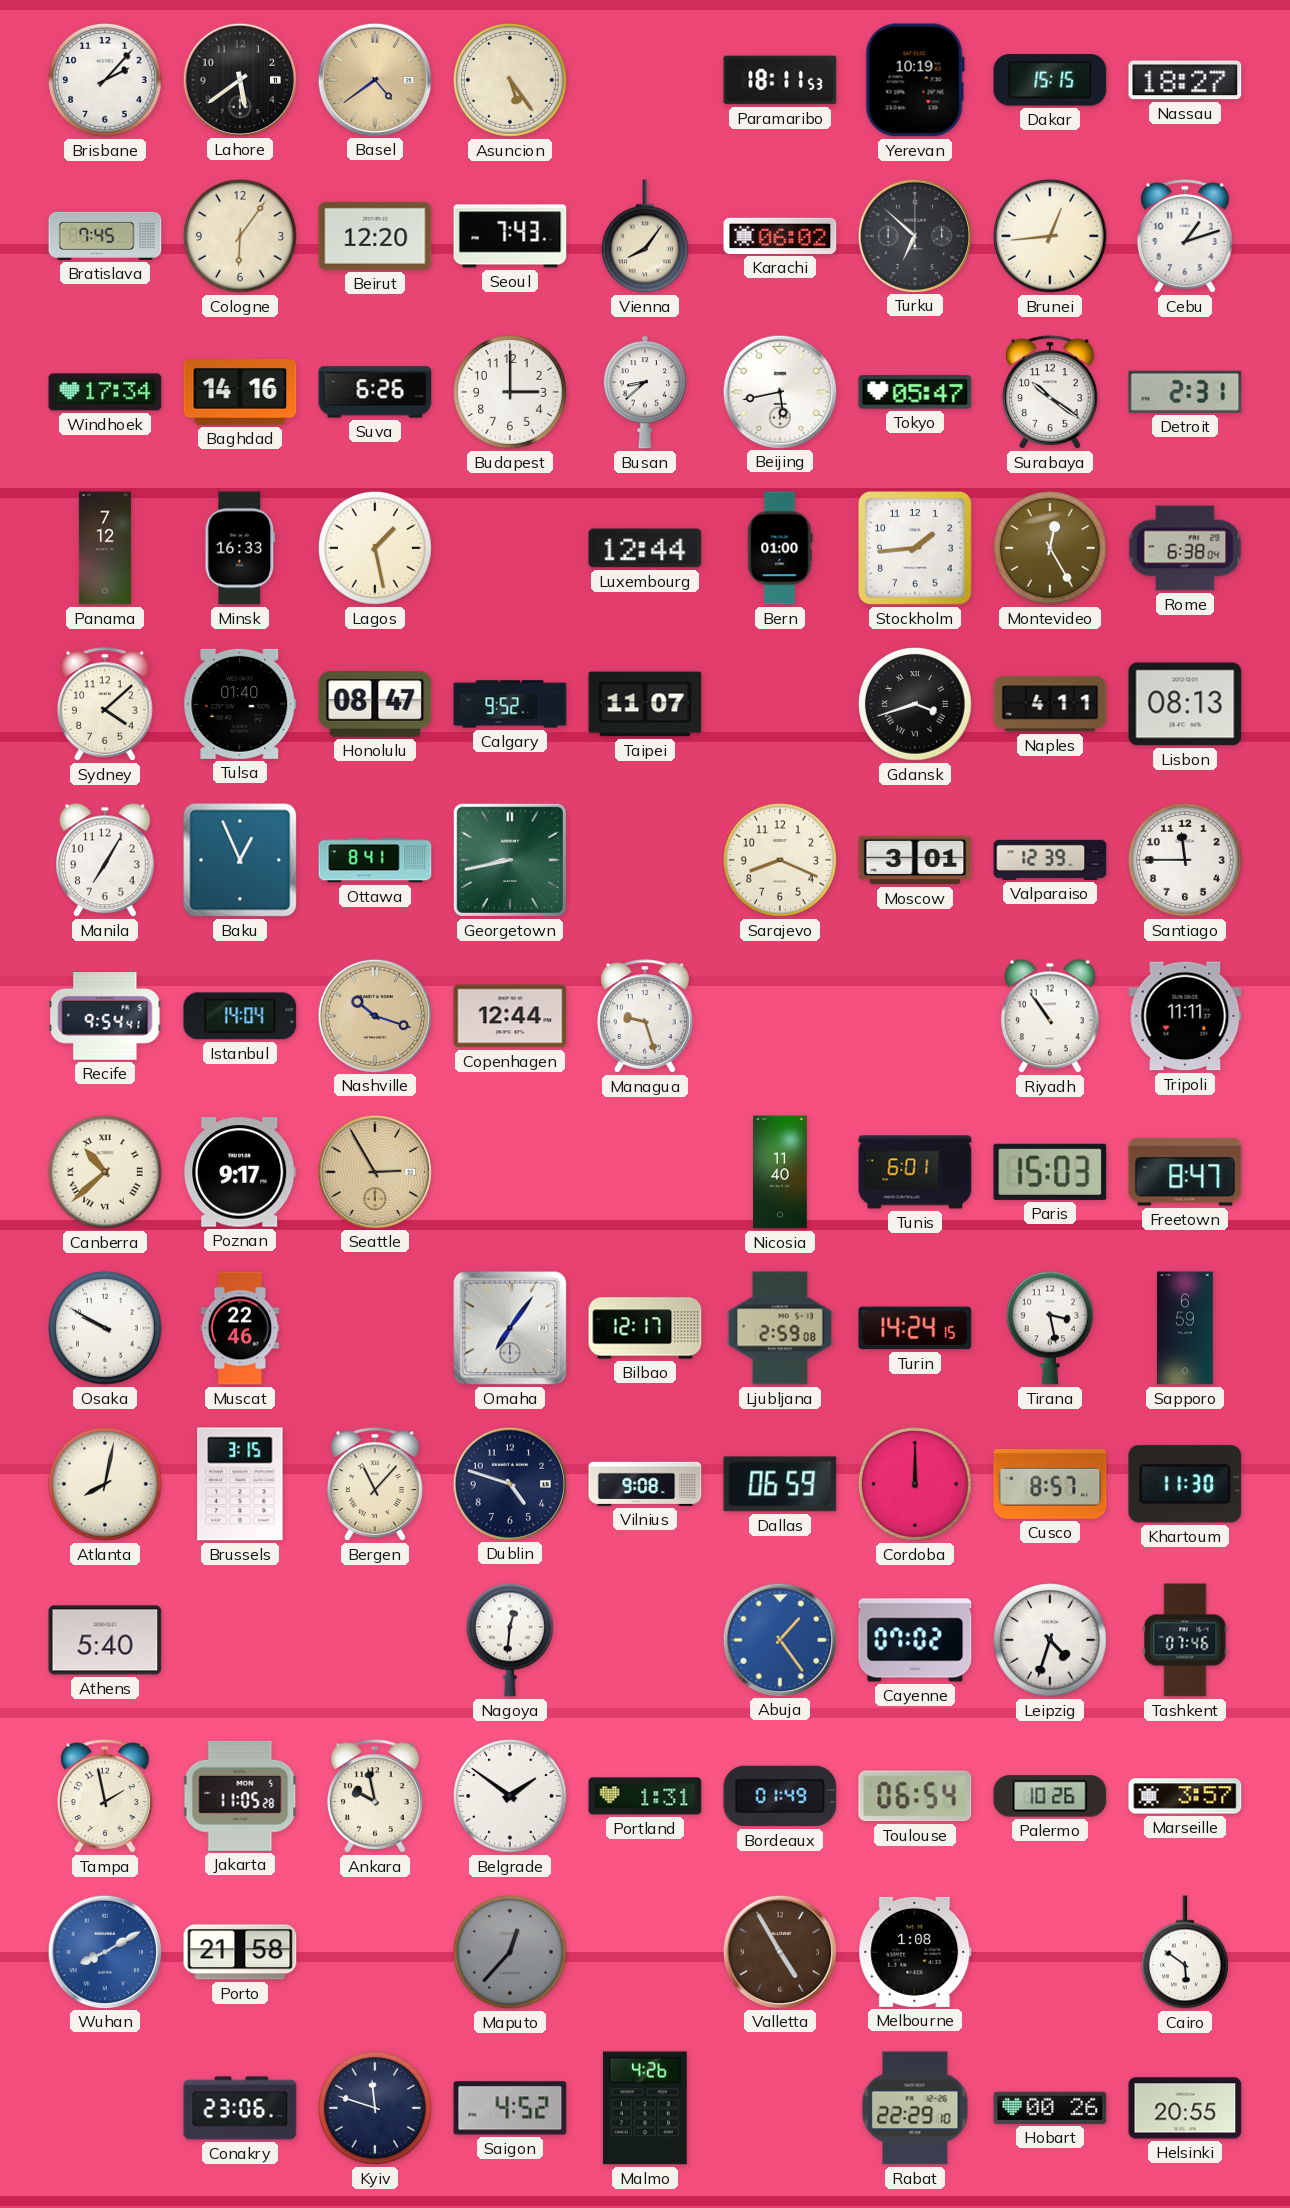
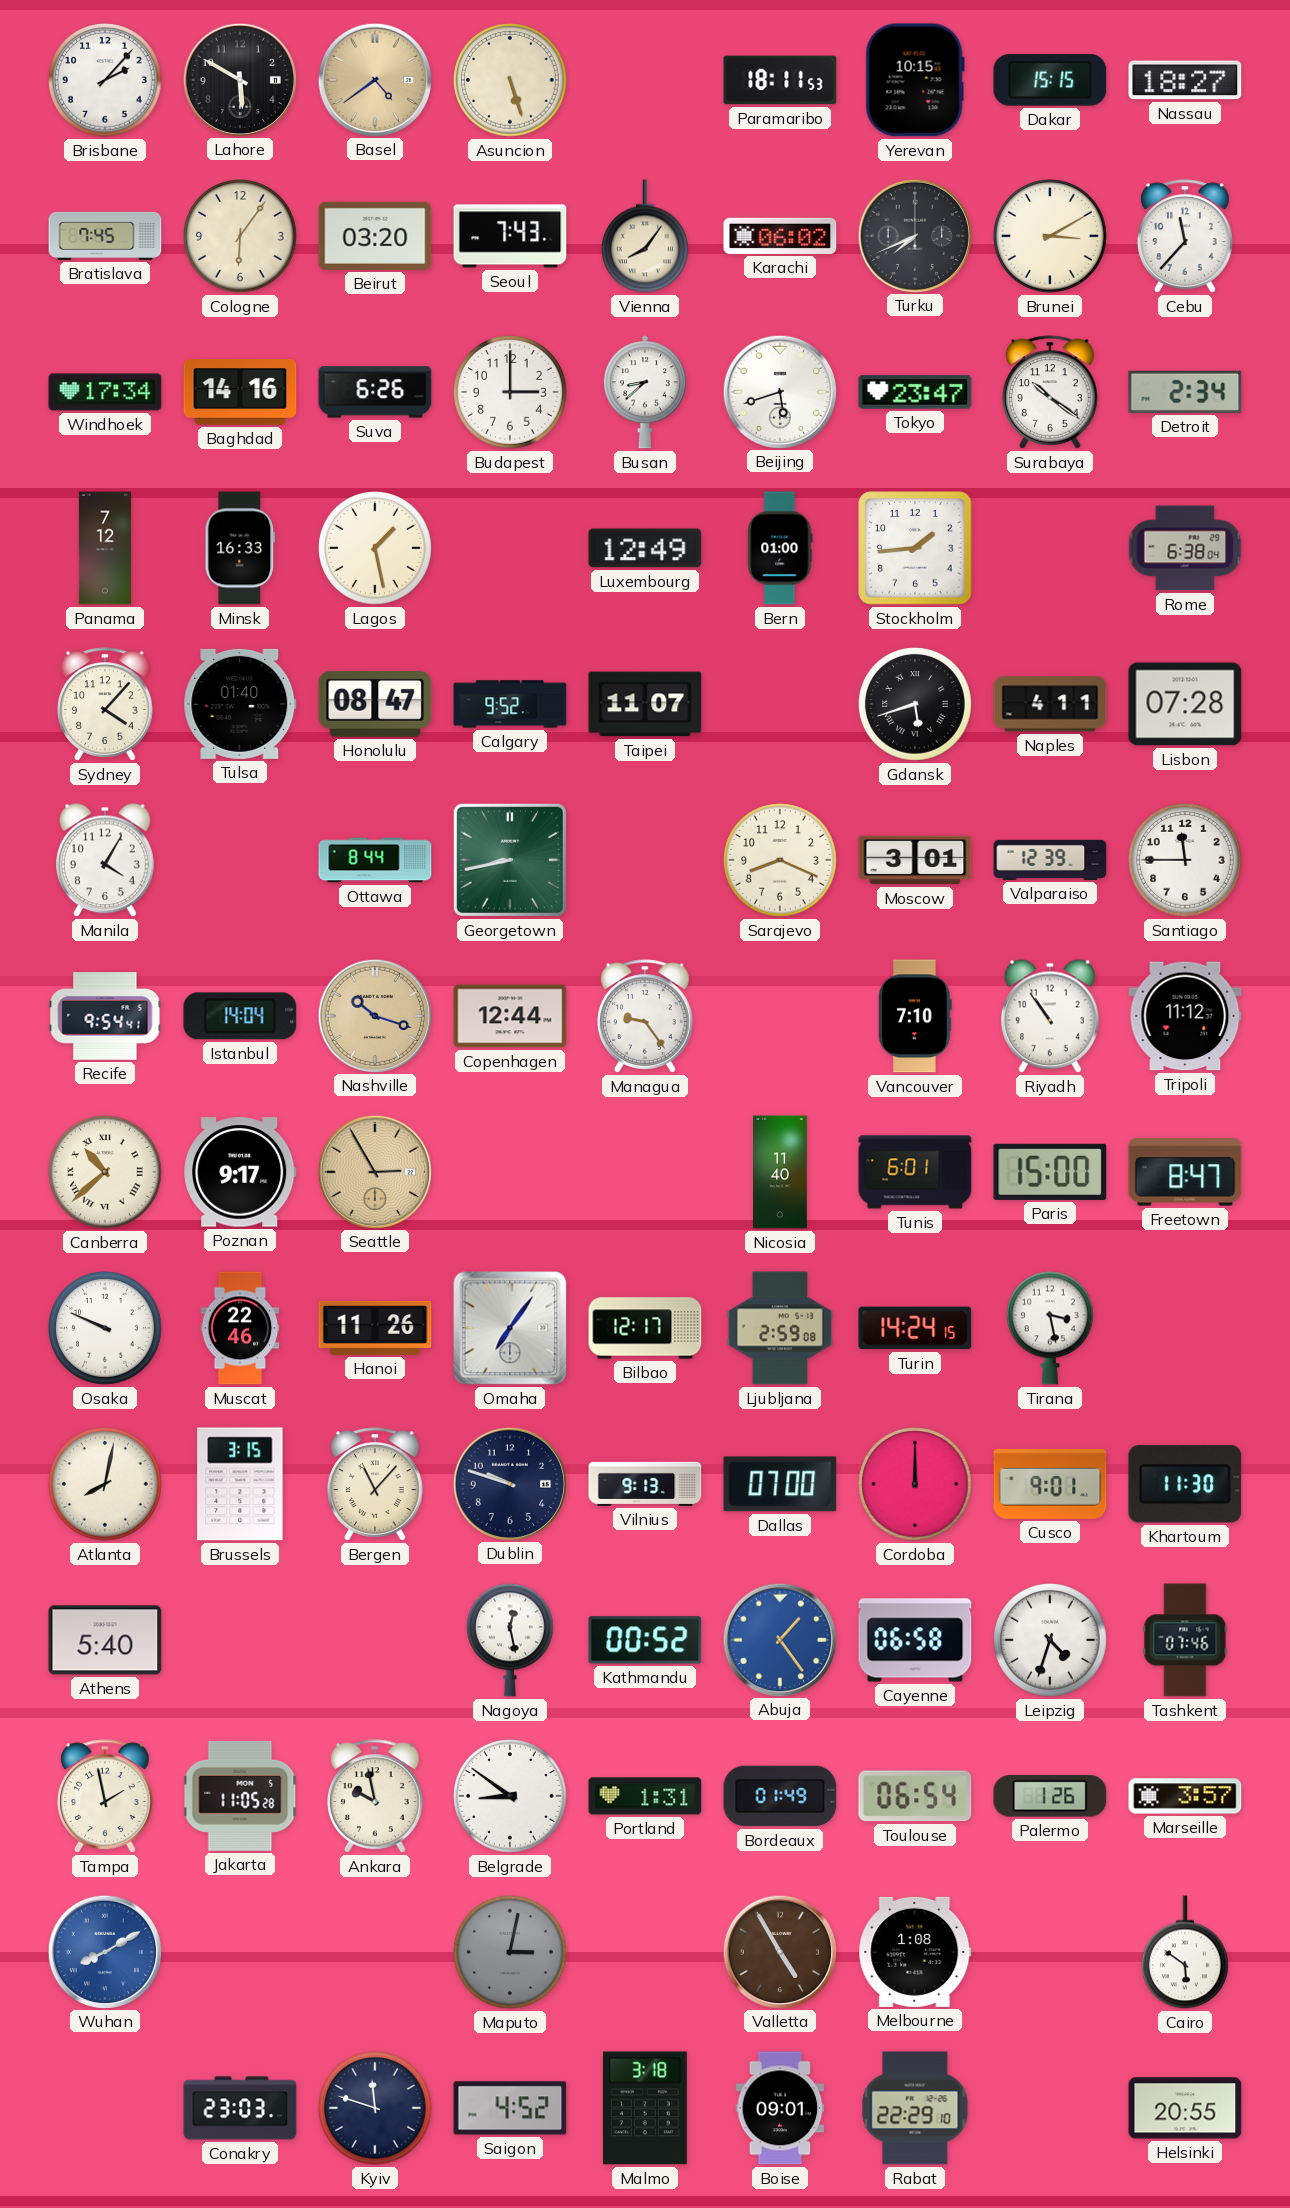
Lahore: 5:39 -> 5:50 (239, 79)
Asuncion: 5:24 -> 5:27 (511, 81)
Yerevan: 10:19 -> 10:15 (915, 80)
Beirut: 12:20 -> 03:20 (375, 236)
Turku: 6:52 -> 7:41 (914, 235)
Brunei: 12:44 -> 3:10 (1051, 237)
Cebu: 1:12 -> 11:37 (1186, 236)
Beijing: 5:43 -> 5:42 (779, 391)
Tokyo: 05:47 -> 23:47 (915, 392)
Detroit: 2:31 -> 2:34 (1185, 392)
Luxembourg: 12:44 -> 12:49 (645, 548)
Montevideo: 12:25 -> none (1051, 549)
Sydney: 4:08 -> 4:07 (106, 704)
Gdansk: 3:42 -> 5:42 (916, 705)
Lisbon: 08:13 -> 07:28 (1185, 704)
Manila: 7:05 -> 4:05 (106, 860)
Baku: 12:56 -> none (240, 860)
Ottawa: 8:41 -> 8:44 (375, 860)
Managua: 9:27 -> 9:24 (646, 1016)
Vancouver: none -> 7:10 (915, 1016)
Tripoli: 11:11 -> 11:12 (1185, 1016)
Paris: 15:03 -> 15:00 (1050, 1172)
Osaka: 9:50 -> 9:49 (106, 1329)
Hanoi: none -> 11:26 (375, 1328)
Sapporo: 6:59 -> none (1185, 1328)
Dublin: 4:48 -> 9:48 (509, 1483)
Vilnius: 9:08 -> 9:13 (645, 1484)
Dallas: 06:59 -> 07:00 (780, 1484)
Cusco: 8:57 -> 9:01 (1050, 1485)
Nagoya: 12:31 -> 12:28 (510, 1640)
Kathmandu: none -> 00:52 (645, 1640)
Cayenne: 07:02 -> 06:58 (915, 1640)
Belgrade: 1:51 -> 8:51 (511, 1797)
Palermo: 10:26 -> 1:26 (1050, 1796)
Porto: 21:58 -> none (240, 1952)
Maputo: 12:37 -> 3:02 (511, 1953)
Conakry: 23:06 -> 23:03 (240, 2108)
Malmo: 4:26 -> 3:18 (645, 2108)
Boise: none -> 09:01 (780, 2108)
Hobart: 00:26 -> none (1050, 2108)
